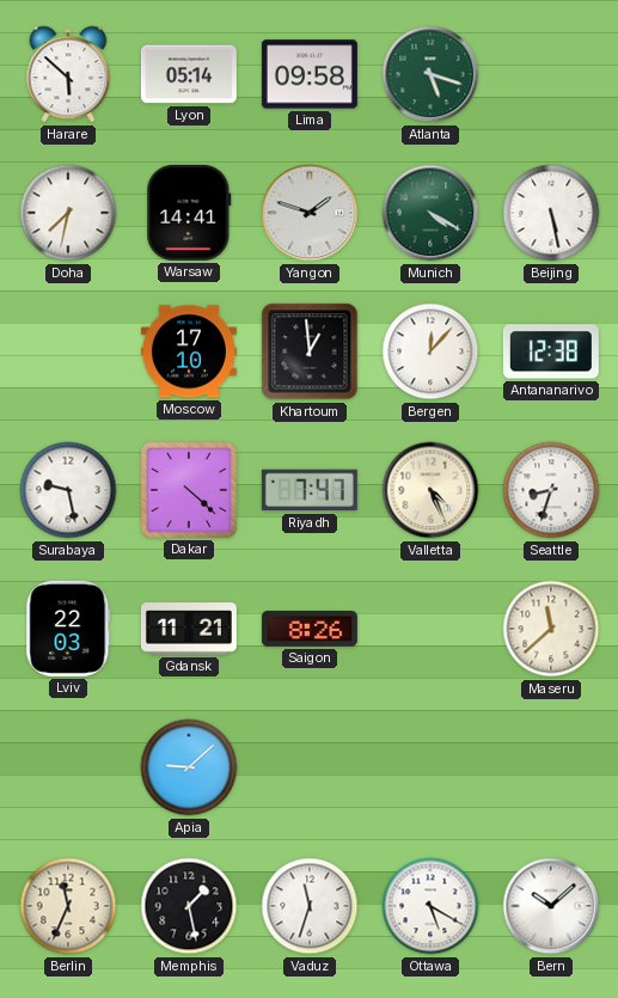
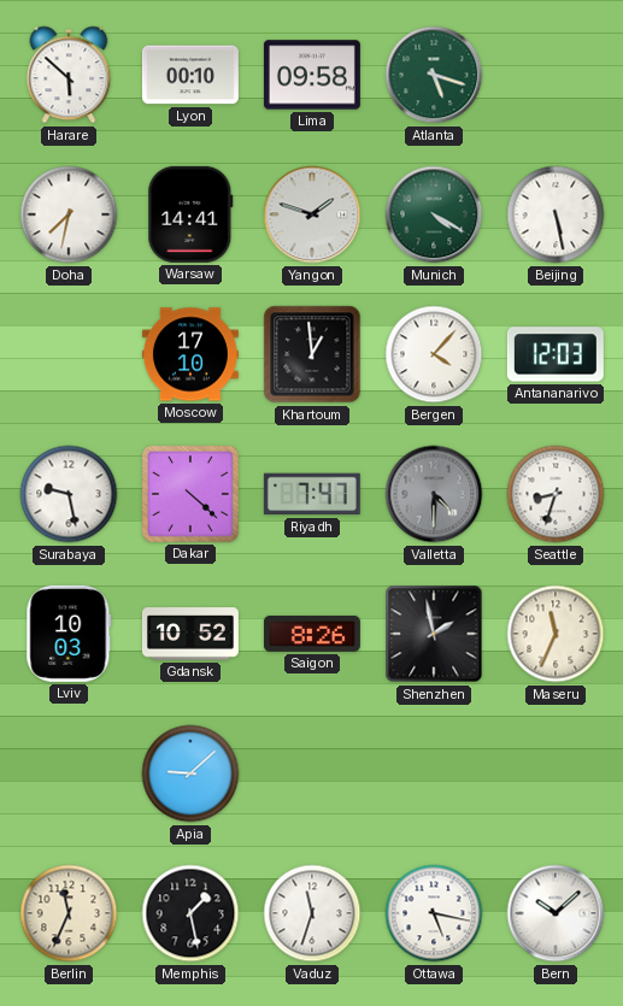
Lyon: 05:14 -> 00:10 (190, 75)
Bergen: 12:07 -> 4:07 (434, 354)
Antananarivo: 12:38 -> 12:03 (556, 354)
Valletta: 4:26 -> 4:30 (434, 494)
Valletta dial: cream -> grey (434, 494)
Lviv: 22:03 -> 10:03 (69, 634)
Gdansk: 11:21 -> 10:52 (190, 634)
Shenzhen: none -> 1:58 (434, 634)
Maseru: 11:38 -> 11:34 (556, 634)
Ottawa: 5:20 -> 5:17 (434, 913)
